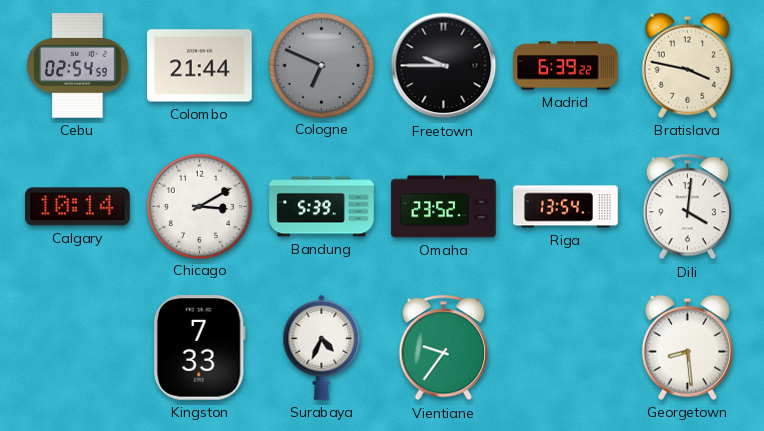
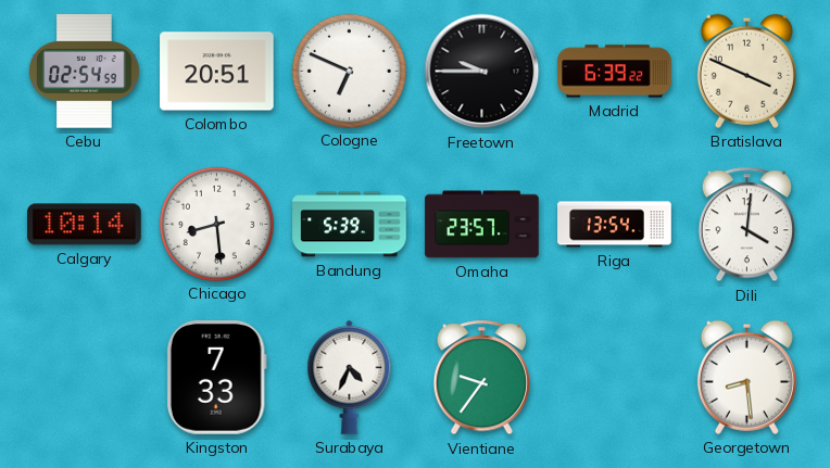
Colombo: 21:44 -> 20:51 (217, 72)
Cologne dial: grey -> white (349, 71)
Bratislava: 3:47 -> 3:49 (746, 71)
Chicago: 3:10 -> 8:29 (216, 224)
Omaha: 23:52 -> 23:57 (482, 225)
